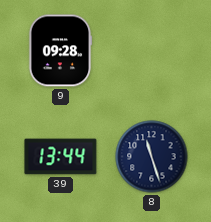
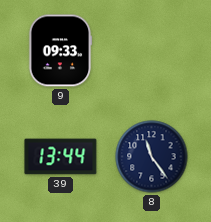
9: 09:28 -> 09:33 (60, 51)
8: 11:27 -> 11:24 (152, 157)
